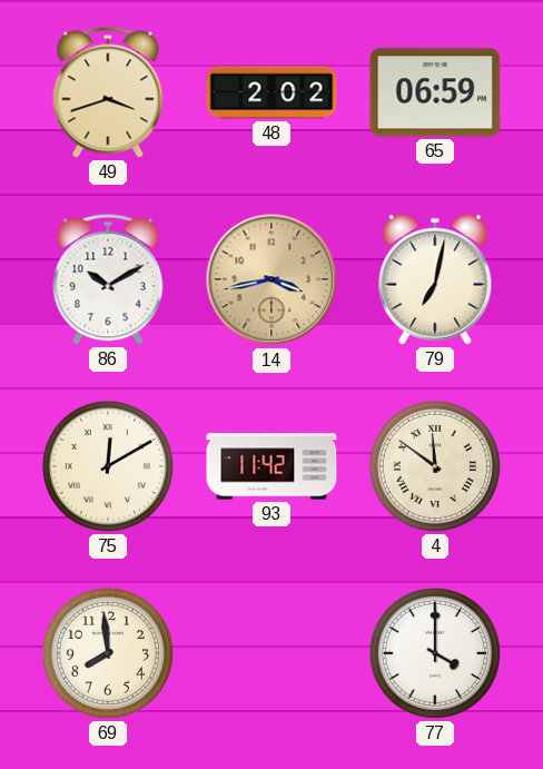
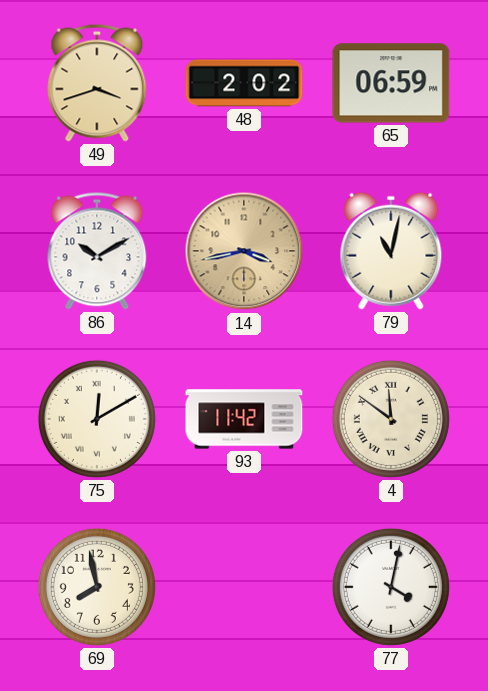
79: 7:02 -> 11:02 (391, 251)
69: 7:59 -> 7:58 (97, 587)
77: 4:00 -> 4:02 (391, 587)
